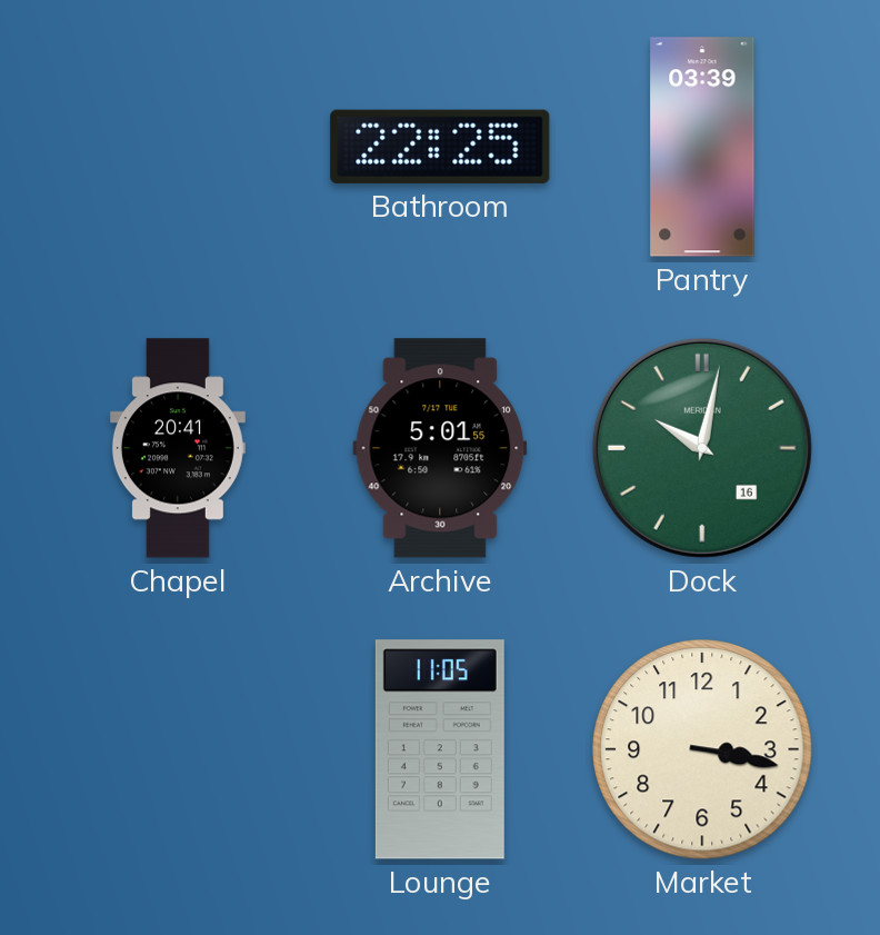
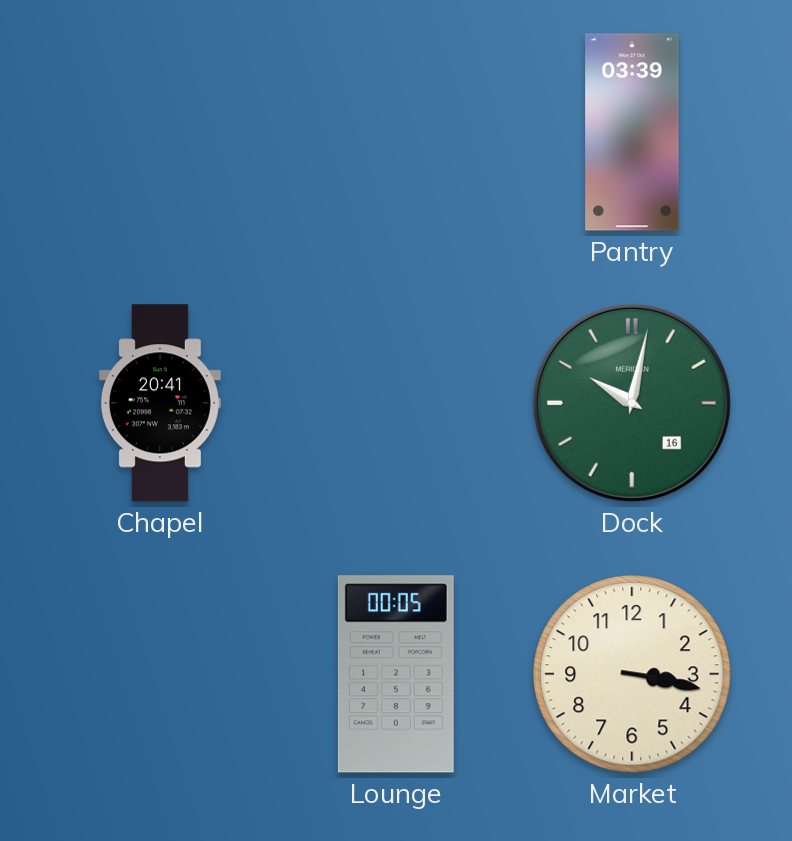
Bathroom: 22:25 -> none (440, 147)
Archive: 5:01 -> none (440, 448)
Lounge: 11:05 -> 00:05 (396, 674)
